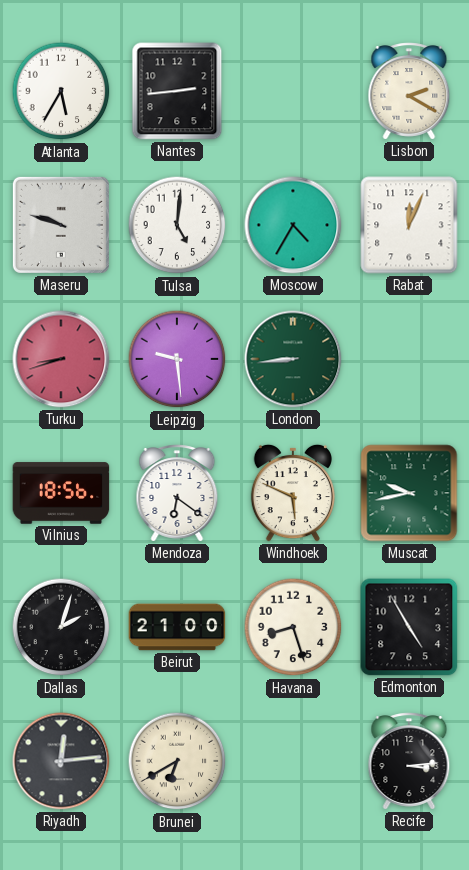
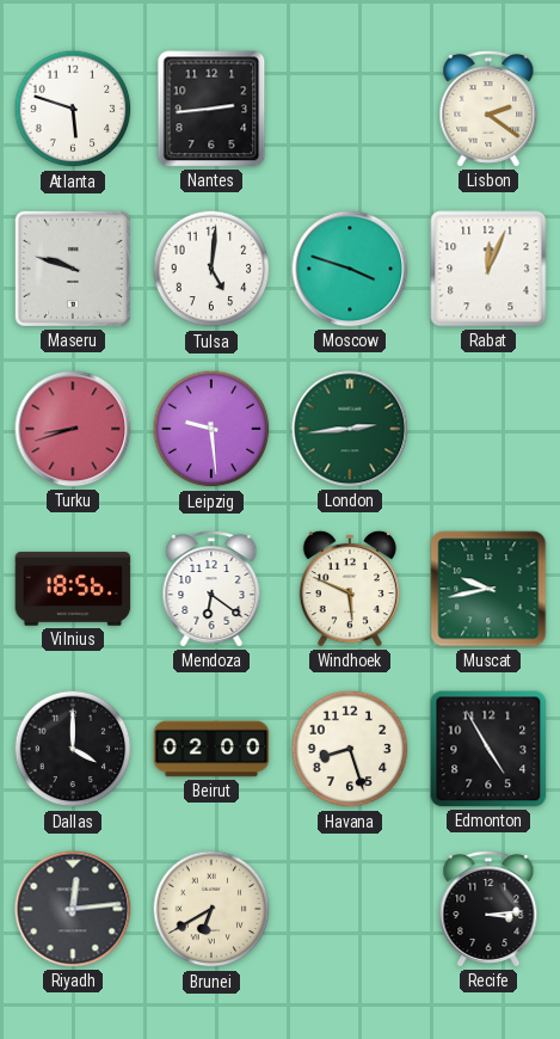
Atlanta: 5:35 -> 5:48 (73, 109)
Lisbon: 2:20 -> 2:21 (488, 109)
Moscow: 4:35 -> 3:48 (350, 269)
London: 8:44 -> 2:44 (350, 429)
Dallas: 2:03 -> 4:00 (73, 749)
Beirut: 21:00 -> 02:00 (211, 749)
